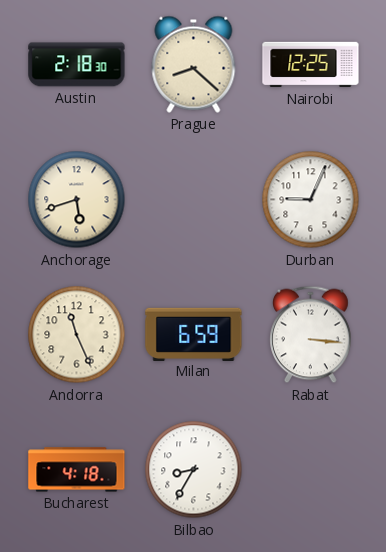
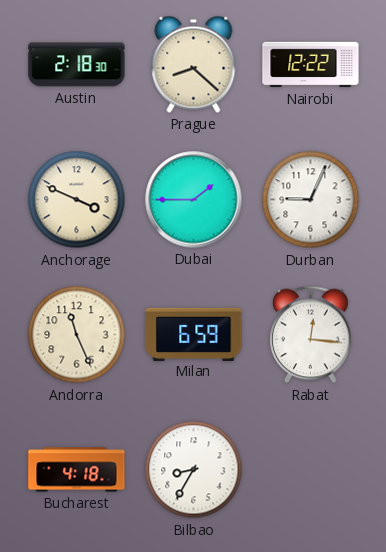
Nairobi: 12:25 -> 12:22 (311, 65)
Anchorage: 5:42 -> 3:49 (77, 200)
Dubai: none -> 1:45 (194, 200)
Rabat: 3:16 -> 12:16 (311, 335)
